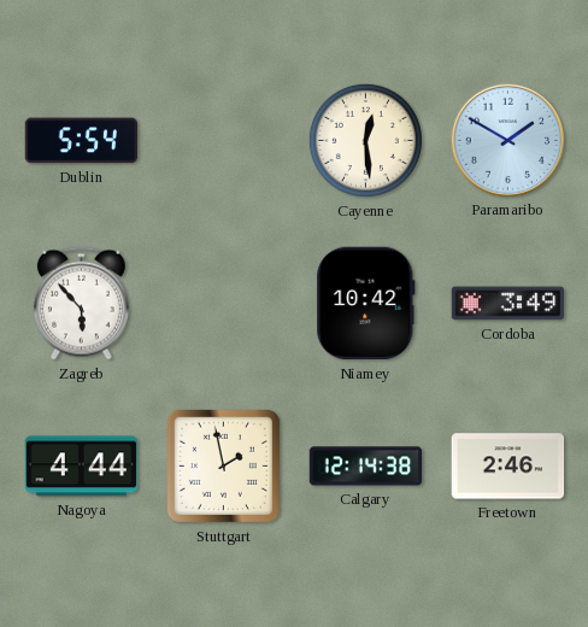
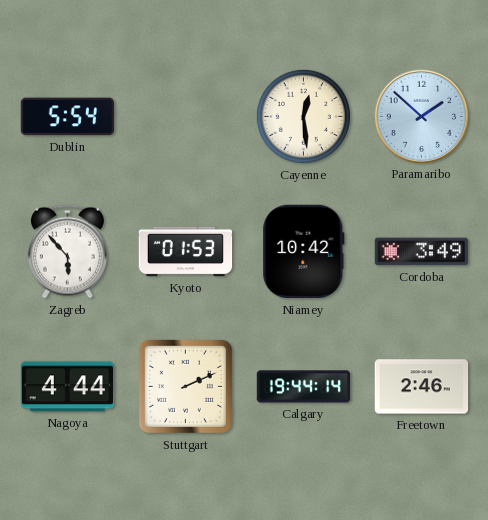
Paramaribo: 1:50 -> 1:52 (421, 116)
Kyoto: none -> 01:53 (186, 252)
Stuttgart: 1:58 -> 2:11 (185, 386)
Calgary: 12:14 -> 19:44 (304, 387)
